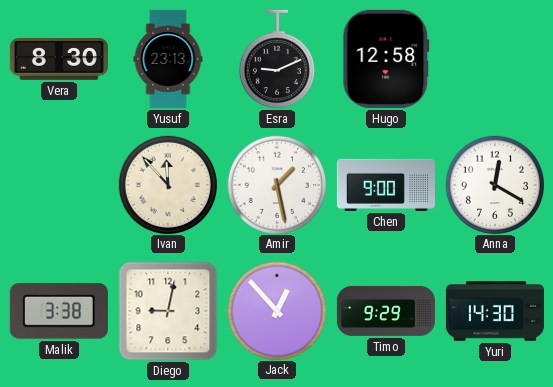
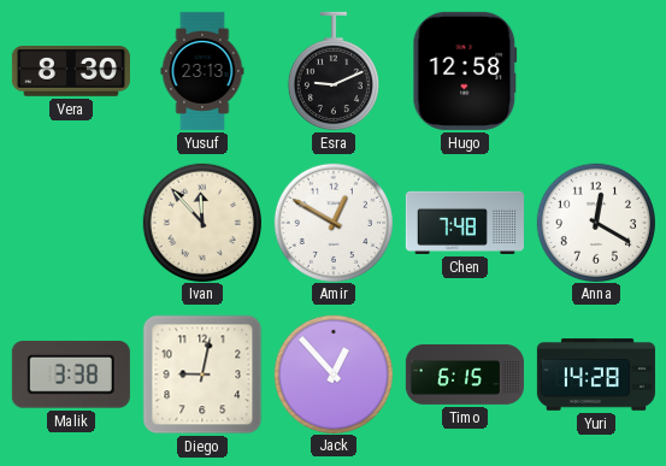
Amir: 1:28 -> 12:50 (332, 222)
Chen: 9:00 -> 7:48 (465, 223)
Timo: 9:29 -> 6:15 (465, 374)
Yuri: 14:30 -> 14:28 (596, 374)
